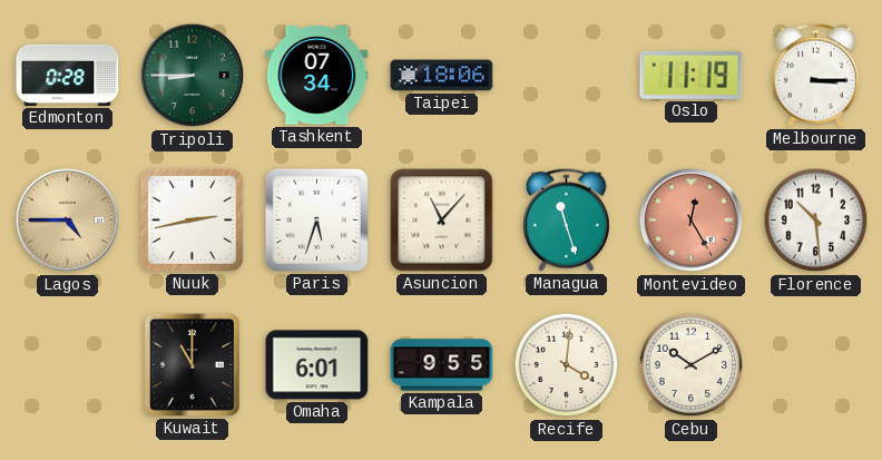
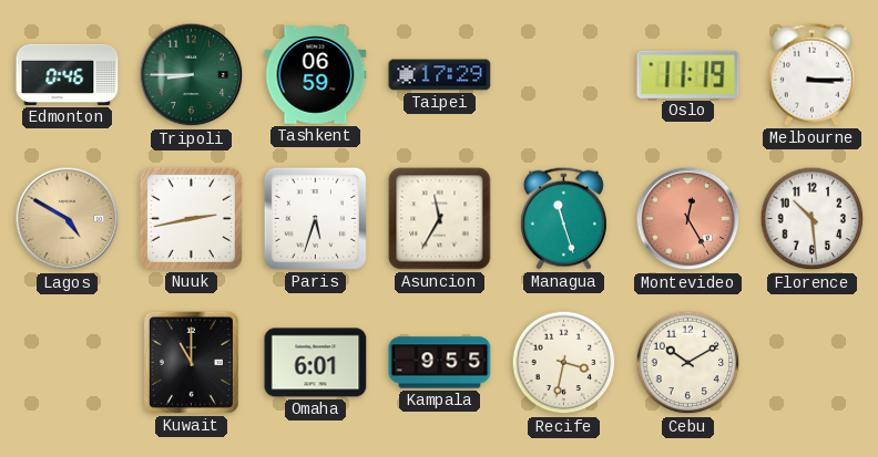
Edmonton: 0:28 -> 0:46 (68, 74)
Tashkent: 07:34 -> 06:59 (316, 75)
Taipei: 18:06 -> 17:29 (440, 75)
Lagos: 4:45 -> 4:50 (68, 219)
Asuncion: 11:07 -> 11:35 (440, 219)
Recife: 4:01 -> 3:32 (564, 363)
